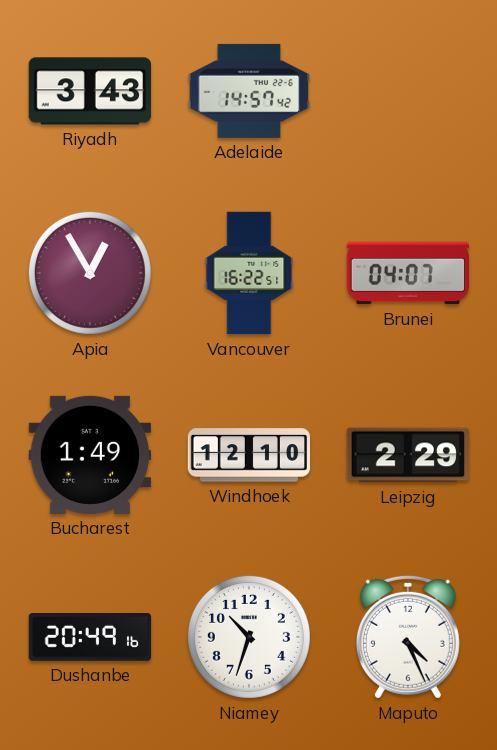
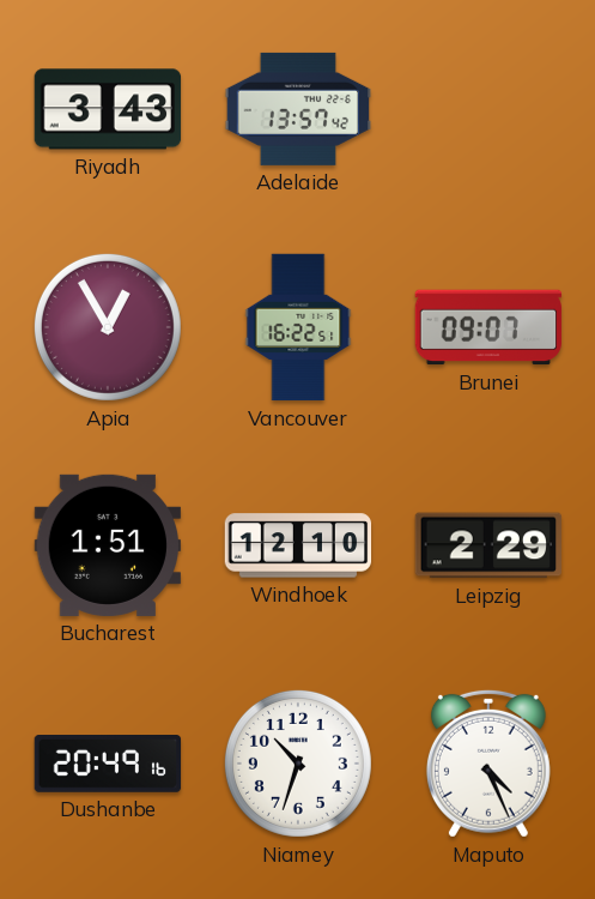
Adelaide: 14:57 -> 13:57 (298, 109)
Brunei: 04:07 -> 09:07 (488, 327)
Bucharest: 1:49 -> 1:51 (108, 545)
